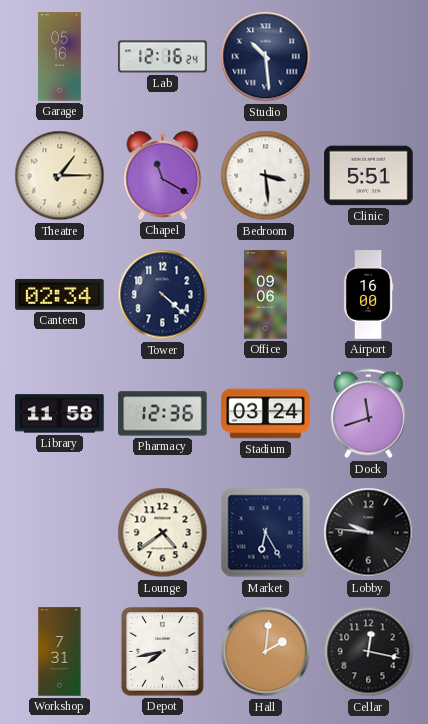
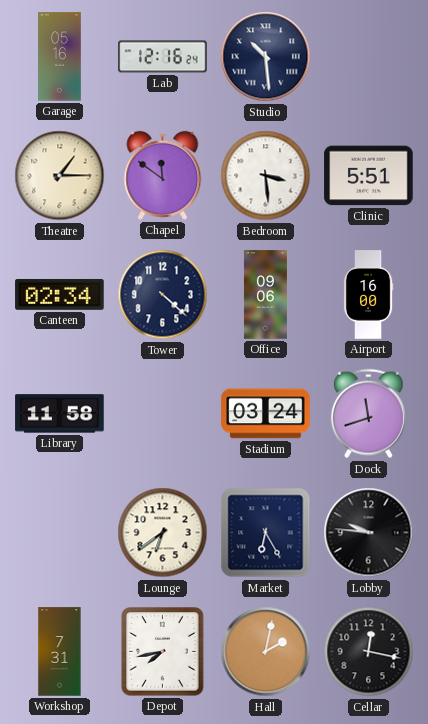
Chapel: 11:20 -> 11:51 (163, 175)
Pharmacy: 12:36 -> none (163, 414)
Lounge: 4:39 -> 6:39 (163, 533)
Hall: 2:01 -> 2:02 (266, 652)
